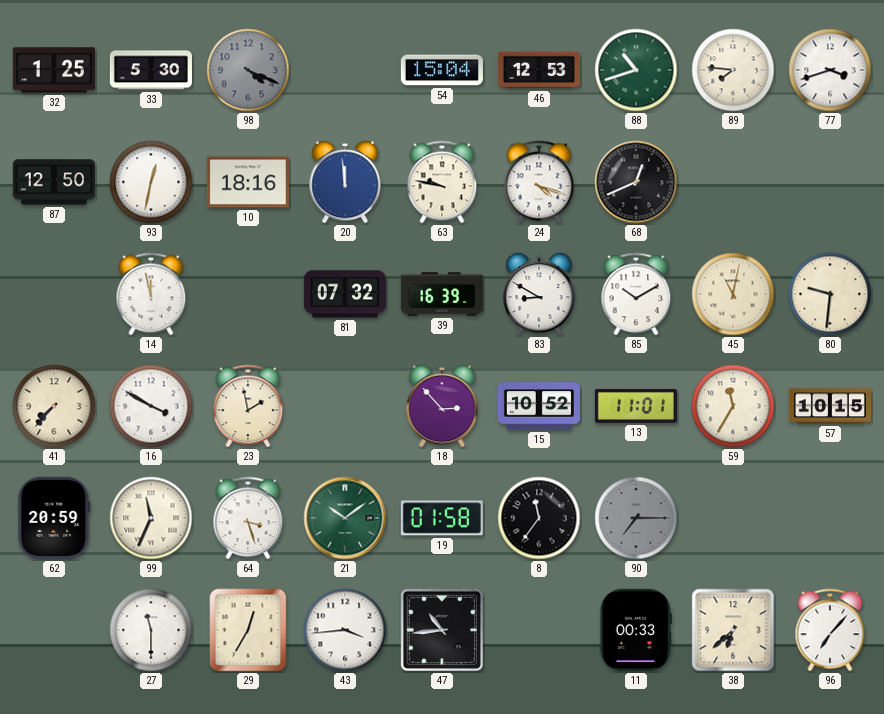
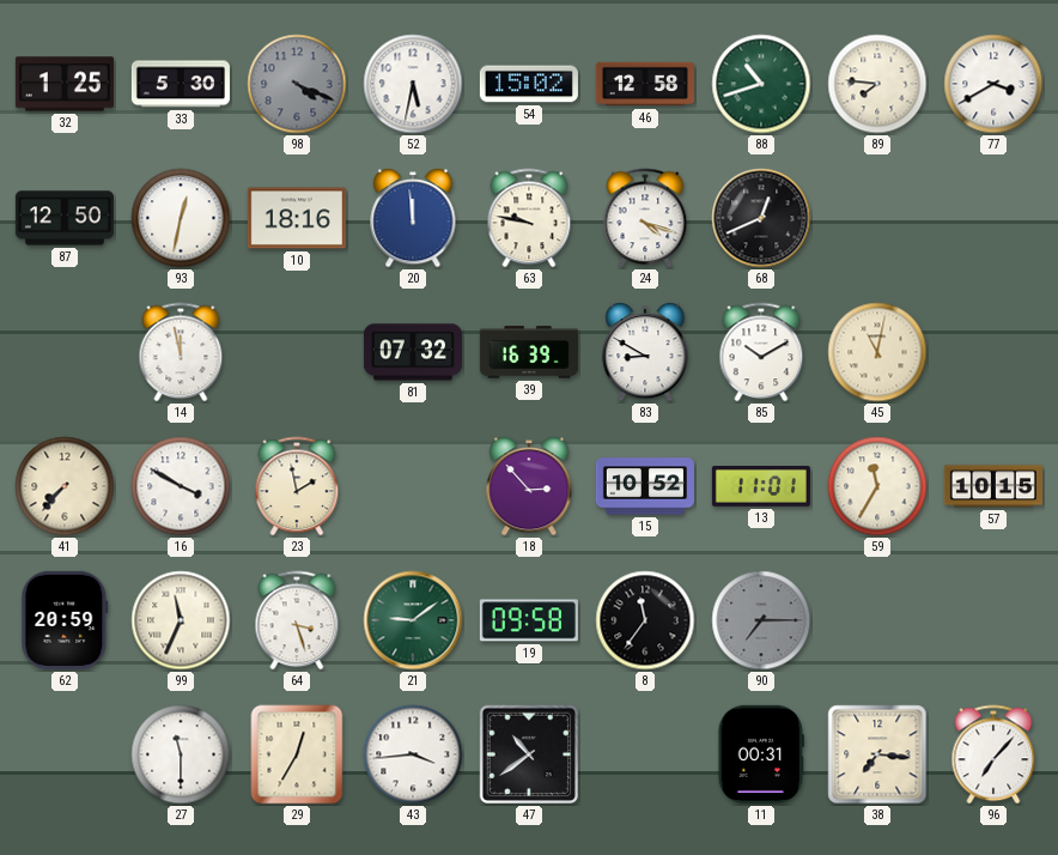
52: none -> 5:32 (413, 84)
54: 15:04 -> 15:02 (529, 84)
46: 12:53 -> 12:58 (645, 84)
77: 3:42 -> 3:40 (993, 84)
80: 9:31 -> none (830, 294)
21: 10:09 -> 9:09 (413, 620)
19: 01:58 -> 09:58 (529, 620)
47: 10:44 -> 10:39 (529, 754)
11: 00:33 -> 00:31 (761, 754)
38: 6:38 -> 7:16 (877, 754)
